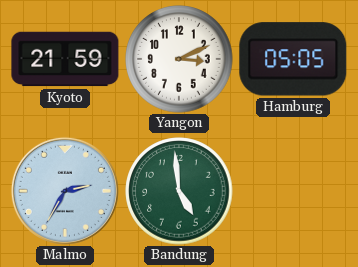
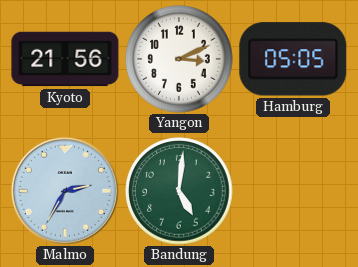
Kyoto: 21:59 -> 21:56 (65, 59)
Bandung: 4:59 -> 5:01 (179, 191)
